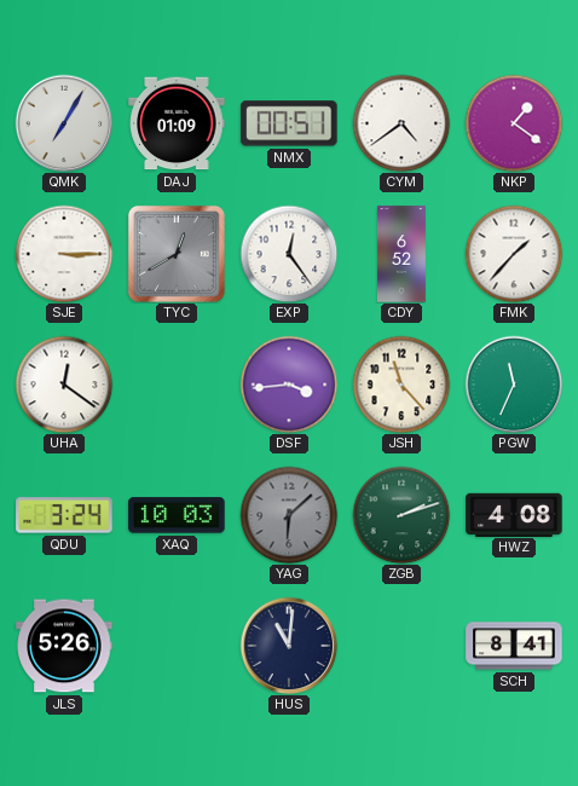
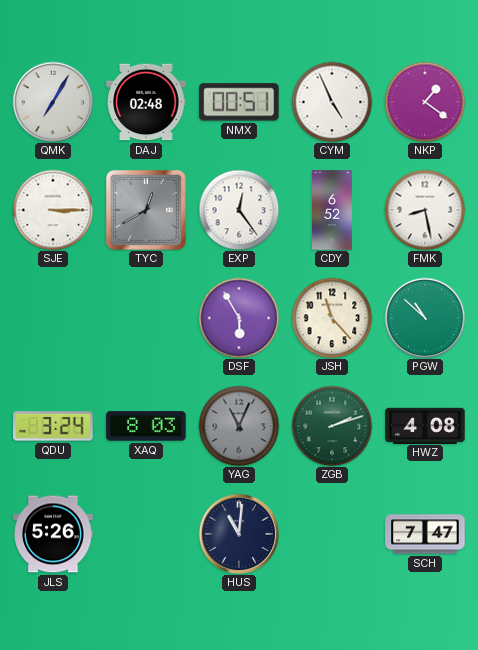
DAJ: 01:09 -> 02:48 (146, 102)
CYM: 4:39 -> 4:56 (332, 102)
FMK: 1:37 -> 8:28 (425, 210)
UHA: 12:21 -> none (64, 385)
DSF: 3:44 -> 5:55 (239, 318)
PGW: 11:34 -> 10:52 (425, 318)
XAQ: 10:03 -> 8:03 (146, 426)
YAG: 6:08 -> 11:04 (239, 426)
SCH: 8:41 -> 7:47 (425, 534)
